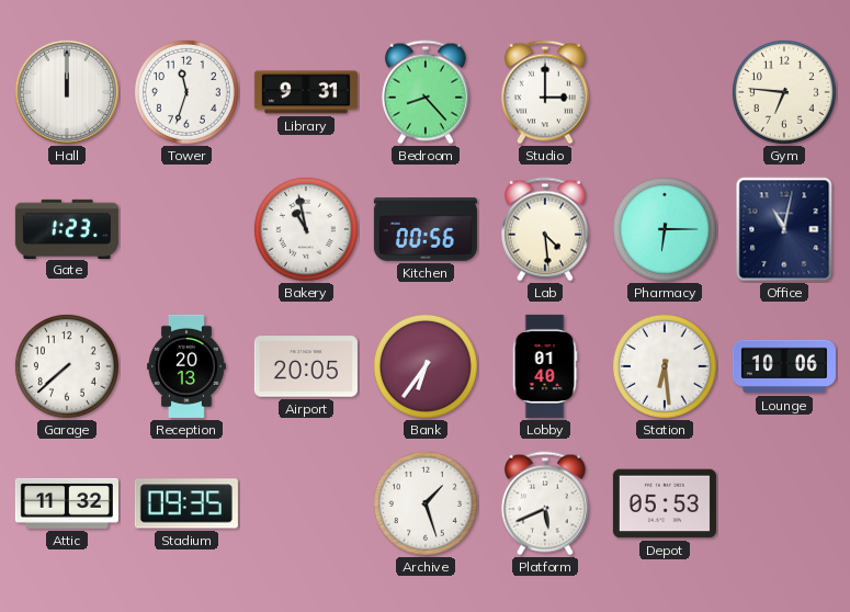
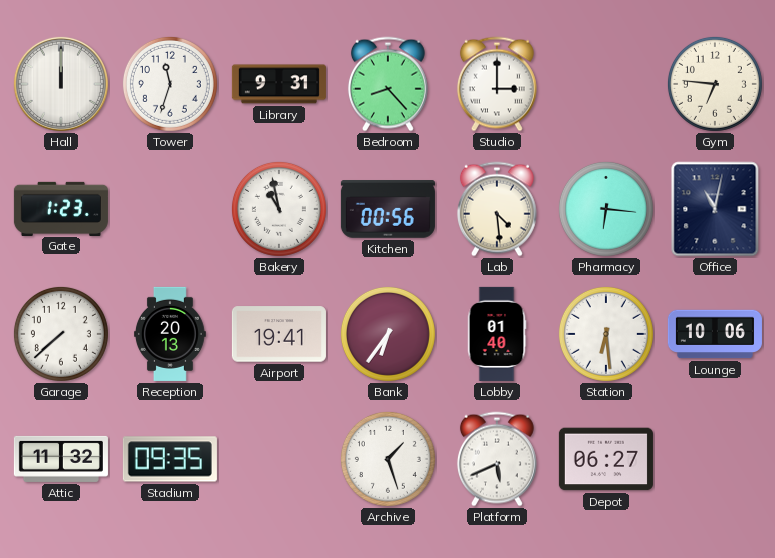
Pharmacy: 6:15 -> 6:16 (606, 209)
Airport: 20:05 -> 19:41 (279, 334)
Depot: 05:53 -> 06:27 (606, 459)
